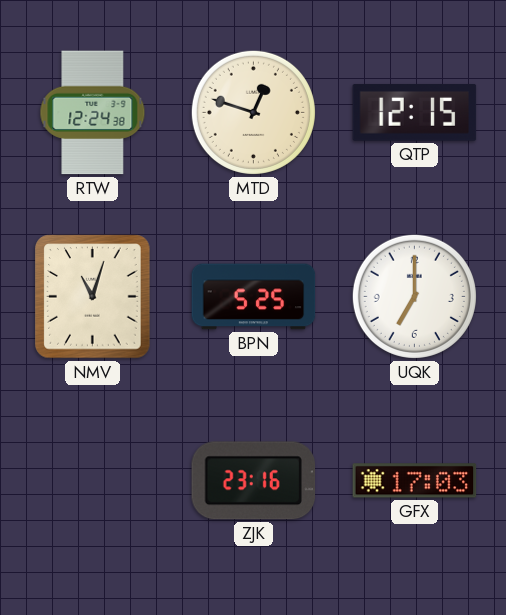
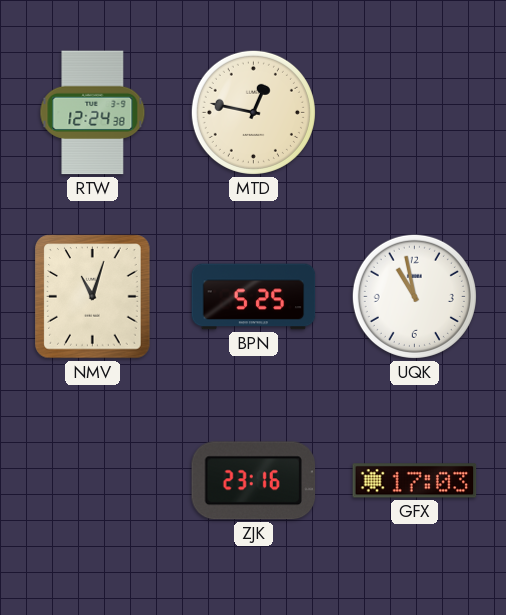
MTD: 12:48 -> 12:47 (253, 112)
QTP: 12:15 -> none (415, 112)
UQK: 7:00 -> 10:58 (414, 296)
